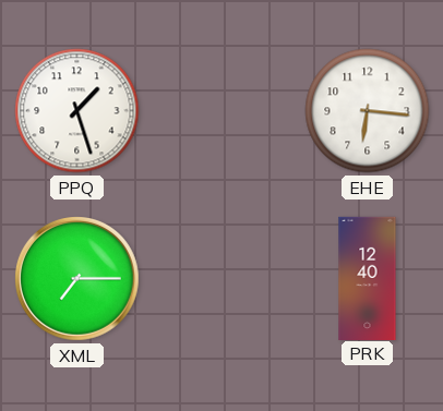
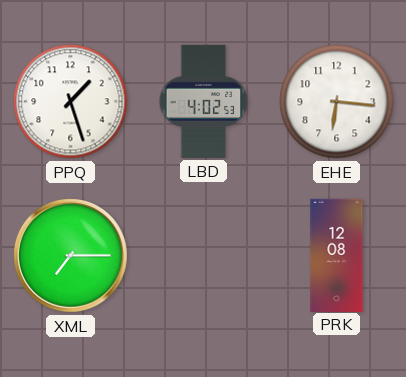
LBD: none -> 4:02 (204, 101)
PRK: 12:40 -> 12:08 (337, 255)
